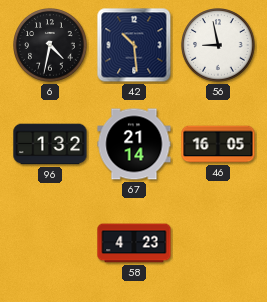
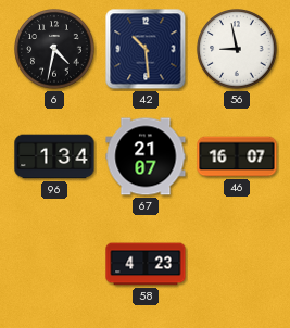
96: 1:32 -> 1:34 (54, 156)
67: 21:14 -> 21:07 (146, 156)
46: 16:05 -> 16:07 (237, 156)
